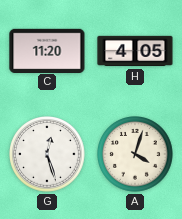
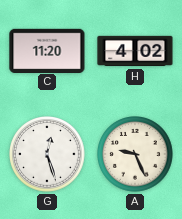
H: 4:05 -> 4:02 (135, 51)
A: 4:03 -> 9:26 (136, 155)
